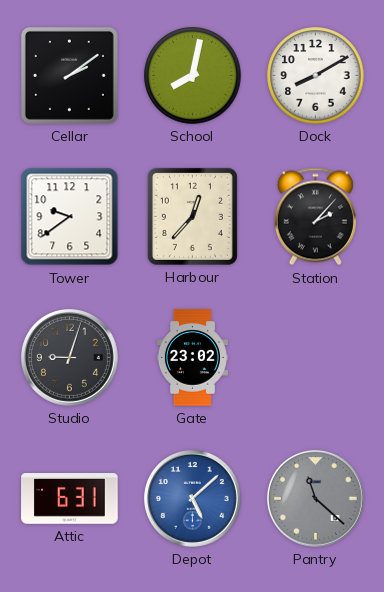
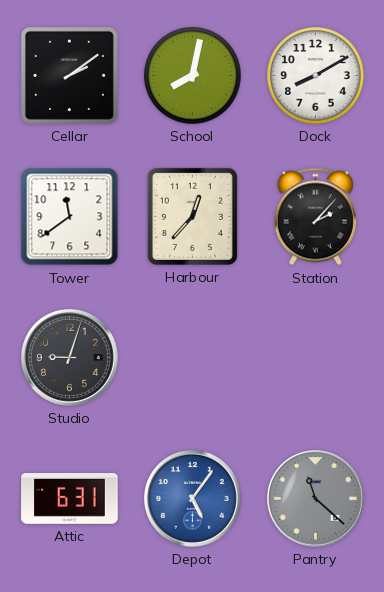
Tower: 9:39 -> 11:39 (70, 217)
Gate: 23:02 -> none (192, 358)
Depot: 5:08 -> 5:06 (192, 498)
